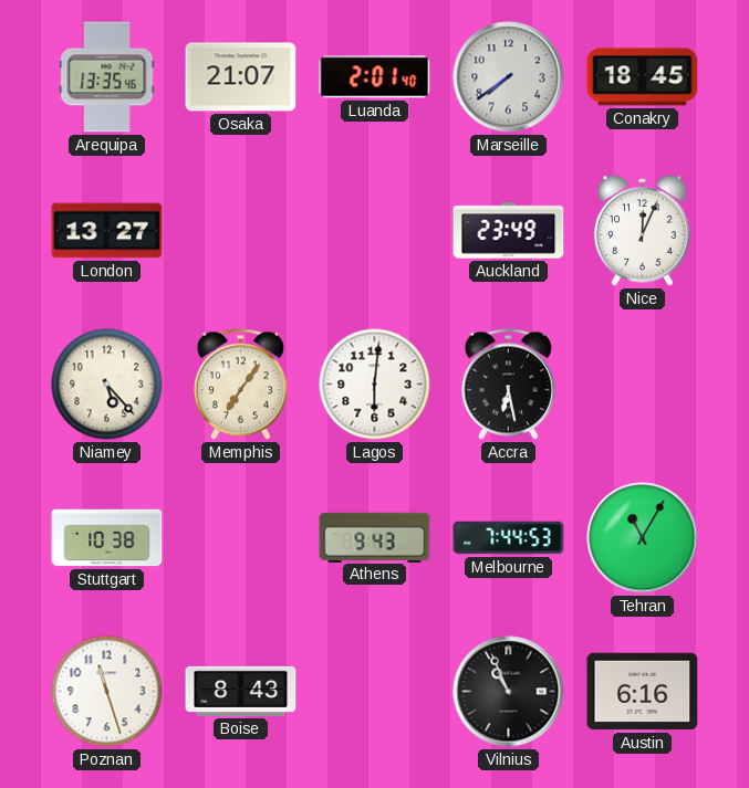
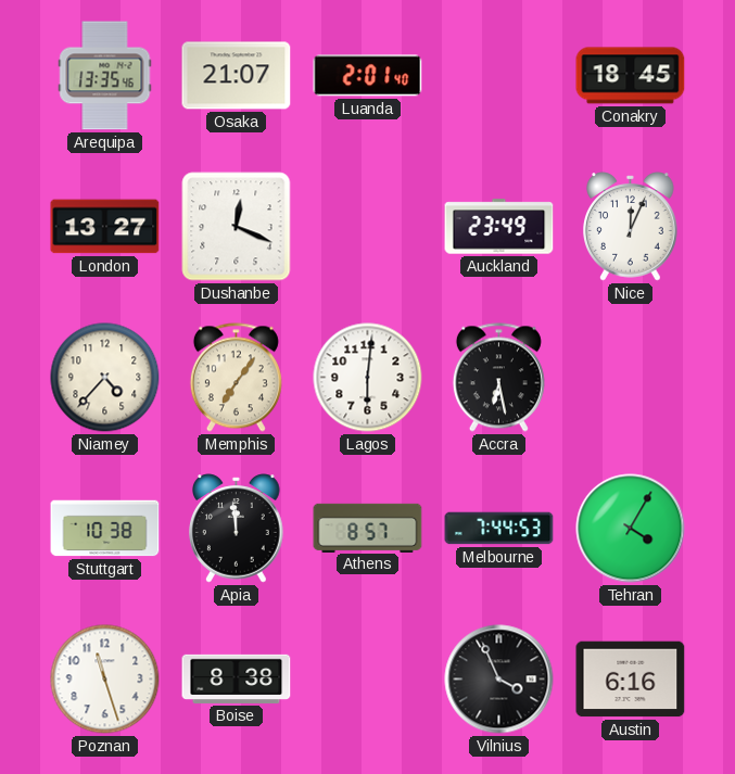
Marseille: 7:39 -> none (509, 77)
Dushanbe: none -> 12:19 (237, 227)
Niamey: 5:23 -> 4:37 (105, 378)
Apia: none -> 11:59 (237, 529)
Athens: 9:43 -> 8:57 (368, 528)
Tehran: 11:05 -> 4:05 (631, 529)
Boise: 8:43 -> 8:38 (237, 678)
Vilnius: 10:56 -> 3:56 (499, 680)
